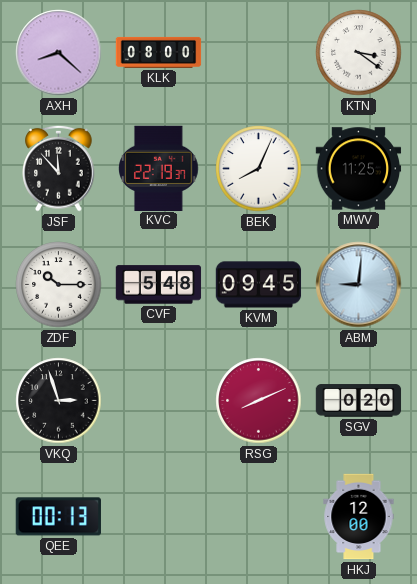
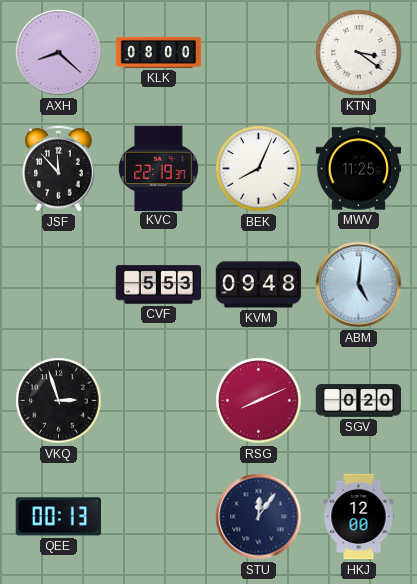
ZDF: 10:15 -> none (59, 285)
CVF: 5:48 -> 5:53 (159, 285)
KVM: 09:45 -> 09:48 (259, 285)
ABM: 9:01 -> 5:01 (359, 285)
STU: none -> 12:06 (259, 517)
